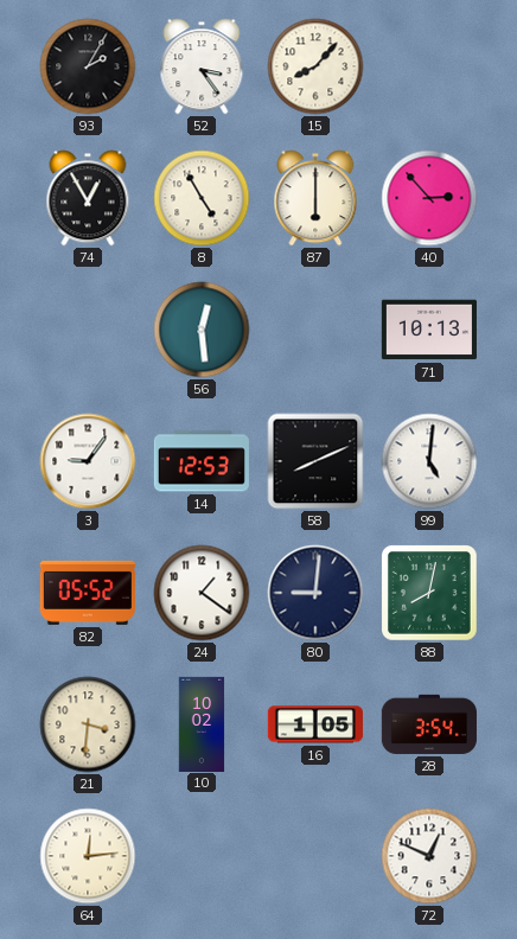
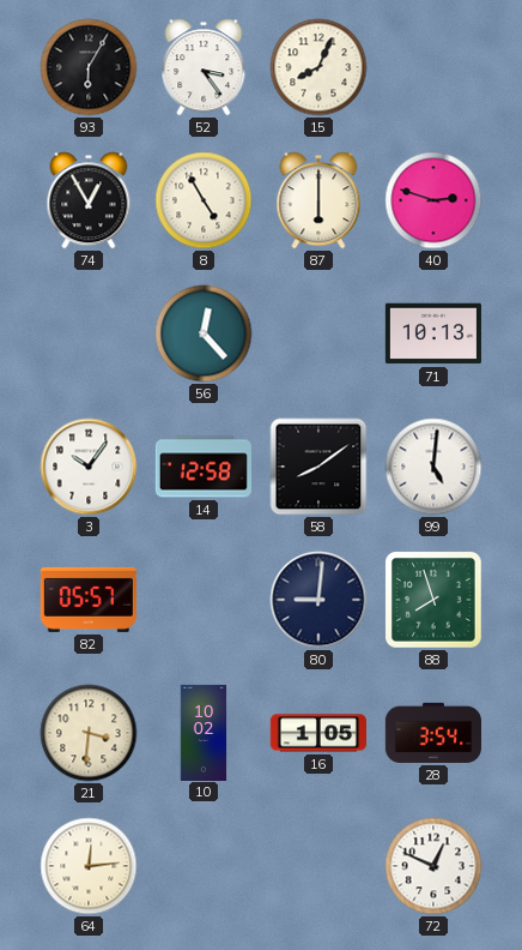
93: 2:05 -> 6:05 (89, 67)
15: 8:07 -> 8:04 (318, 67)
40: 2:53 -> 2:48 (433, 200)
56: 12:29 -> 12:23 (204, 333)
3: 9:06 -> 10:06 (89, 467)
14: 12:53 -> 12:58 (204, 467)
58: 8:11 -> 8:09 (318, 467)
82: 05:52 -> 05:57 (89, 600)
24: 1:21 -> none (202, 593)
88: 8:02 -> 7:57 (435, 601)
